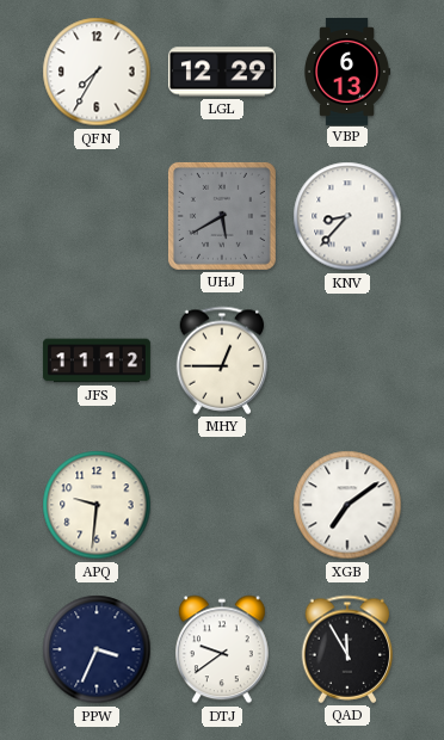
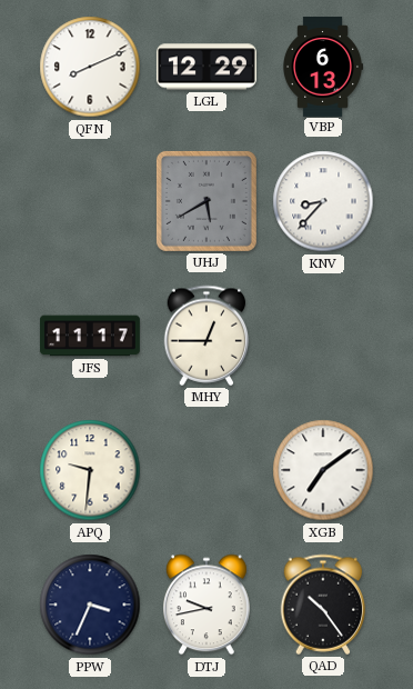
QFN: 7:35 -> 8:11 (90, 67)
JFS: 11:12 -> 11:17 (90, 336)
DTJ: 9:39 -> 9:43 (206, 605)
QAD: 11:55 -> 10:24 (323, 605)
